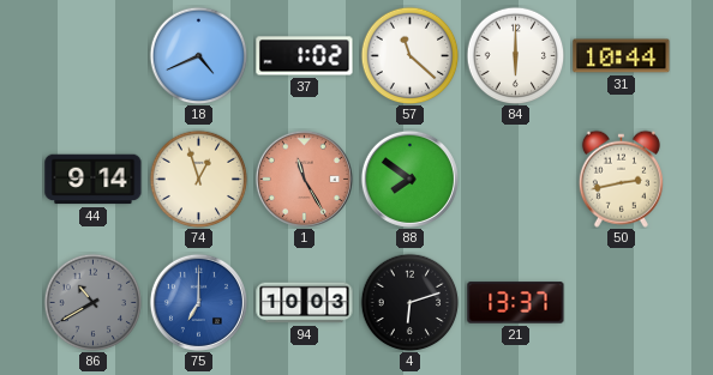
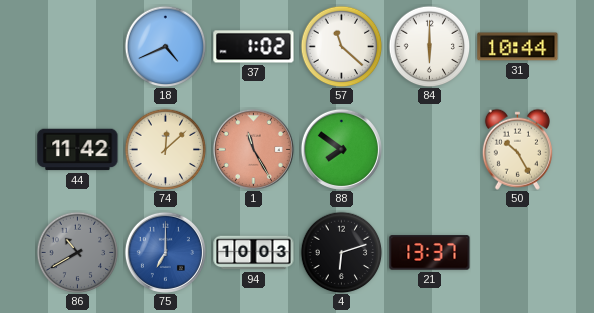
44: 9:14 -> 11:42 (78, 150)
74: 12:57 -> 12:08 (165, 149)
50: 2:43 -> 10:25 (517, 149)
